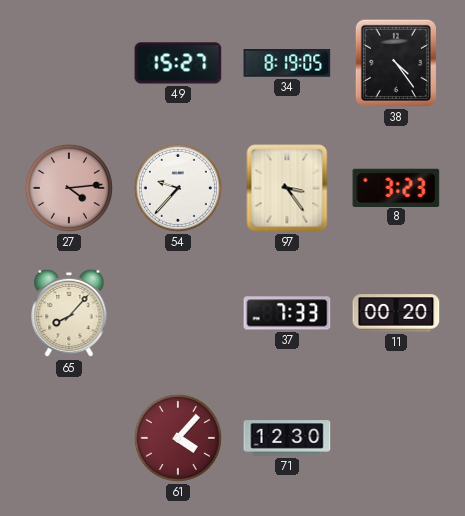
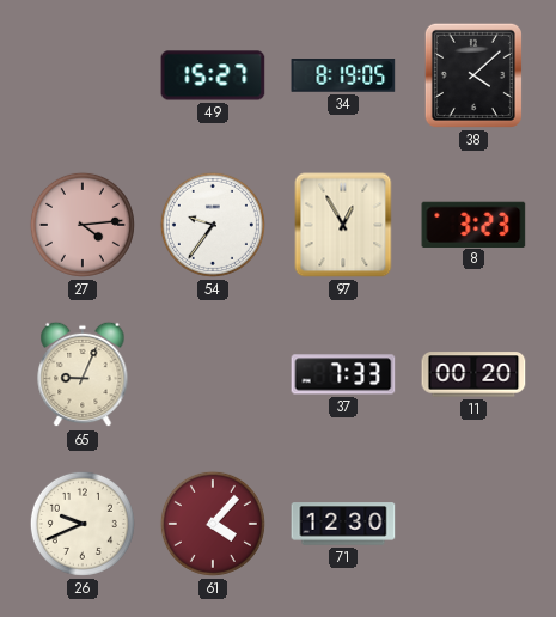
38: 4:24 -> 4:08 (473, 75)
54: 9:37 -> 9:36 (213, 225)
97: 3:24 -> 12:55 (343, 225)
65: 8:07 -> 9:04 (83, 374)
26: none -> 9:41 (83, 524)
